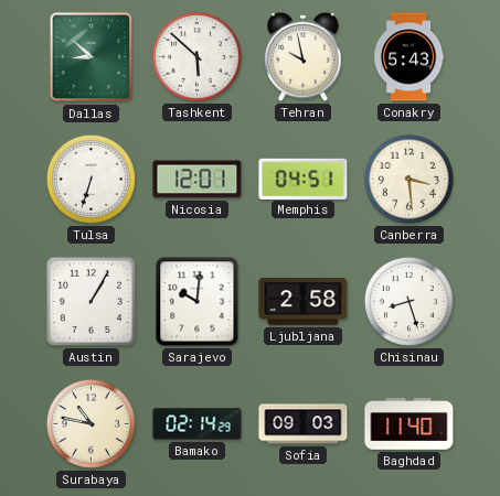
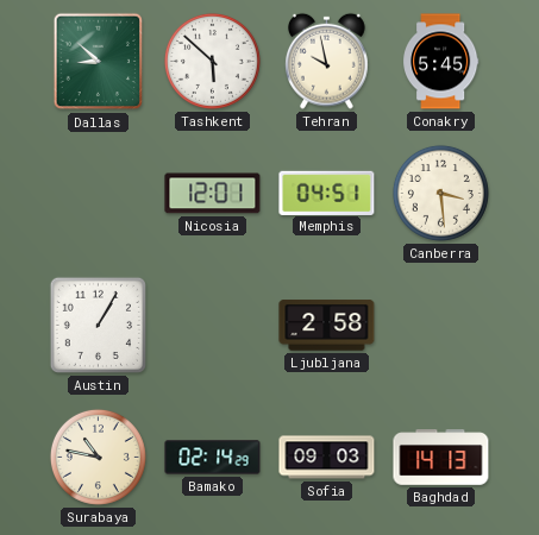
Conakry: 5:43 -> 5:45 (441, 62)
Tulsa: 6:33 -> none (91, 179)
Sarajevo: 10:01 -> none (198, 302)
Chisinau: 8:27 -> none (408, 301)
Baghdad: 11:40 -> 14:13 (441, 458)
